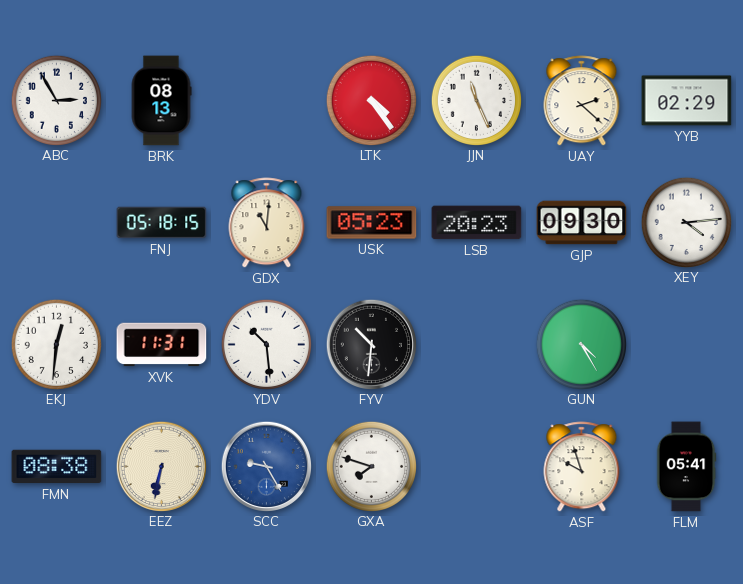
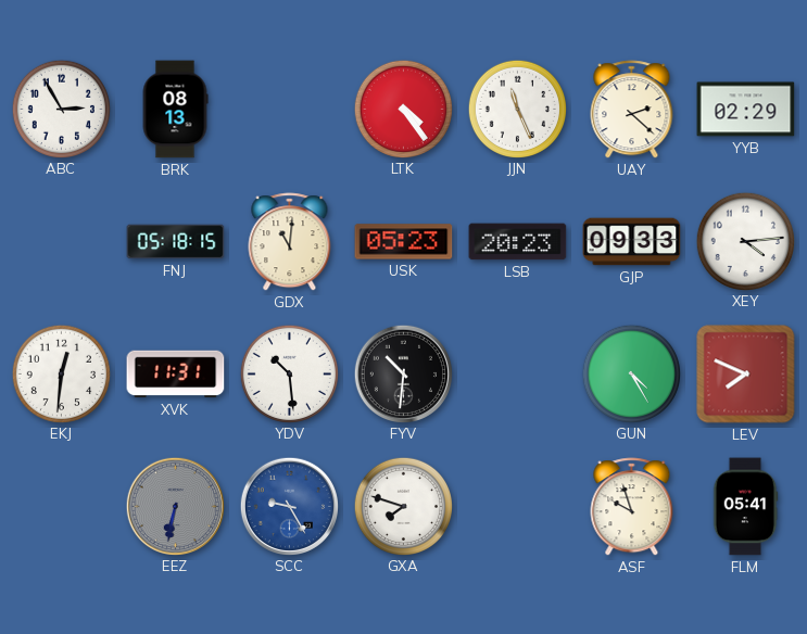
GJP: 09:30 -> 09:33 (632, 242)
LEV: none -> 7:49 (746, 375)
FMN: 08:38 -> none (57, 467)
EEZ dial: cream -> grey (175, 506)
